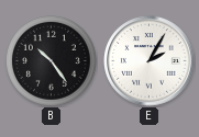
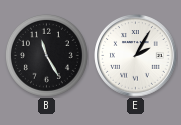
B: 10:24 -> 11:25 (46, 55)
